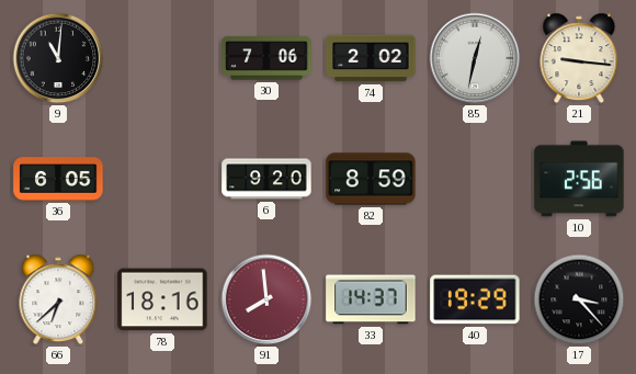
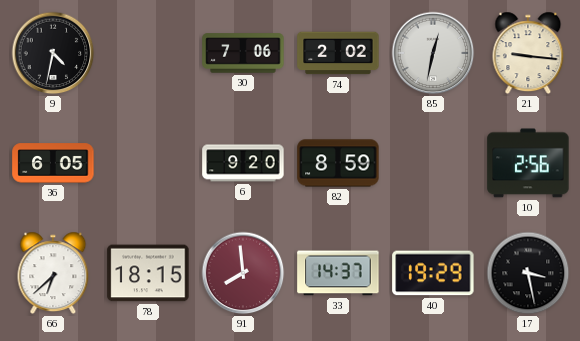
9: 11:01 -> 4:32 (53, 53)
78: 18:16 -> 18:15 (148, 273)
17: 3:23 -> 3:28 (528, 273)
